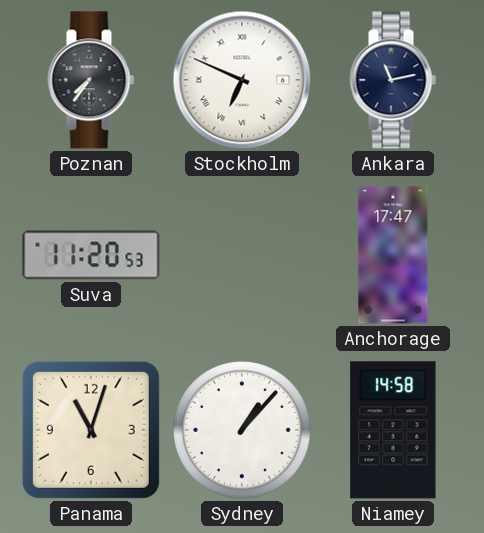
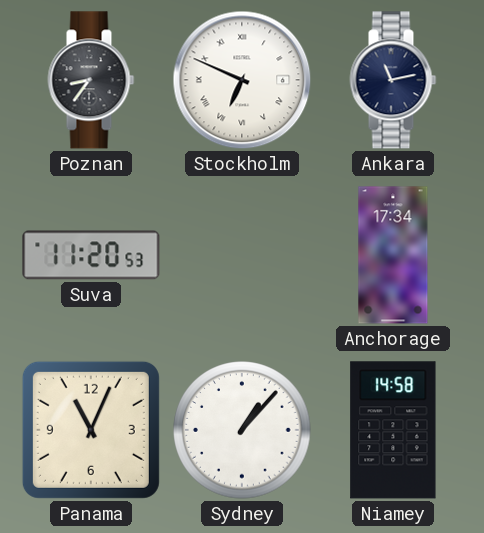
Poznan: 7:36 -> 8:36 (91, 80)
Anchorage: 17:47 -> 17:34 (393, 255)
Panama: 11:03 -> 11:04 (91, 430)
